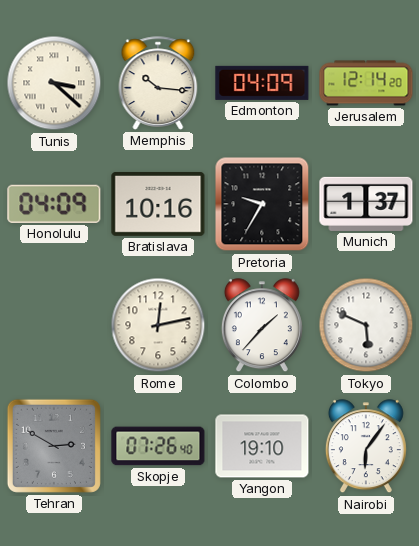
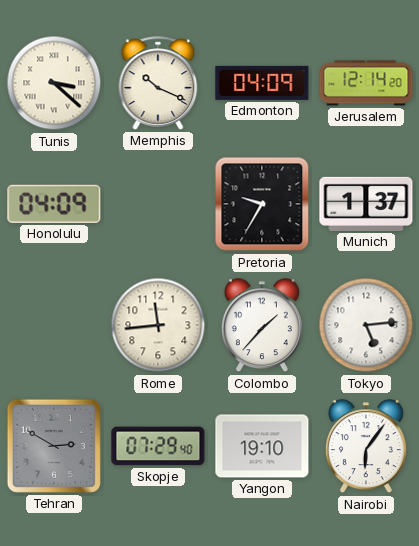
Memphis: 10:16 -> 10:19 (158, 83)
Bratislava: 10:16 -> none (158, 204)
Rome: 12:13 -> 11:44 (158, 325)
Tokyo: 5:49 -> 5:14 (366, 325)
Skopje: 07:26 -> 07:29 (158, 446)
